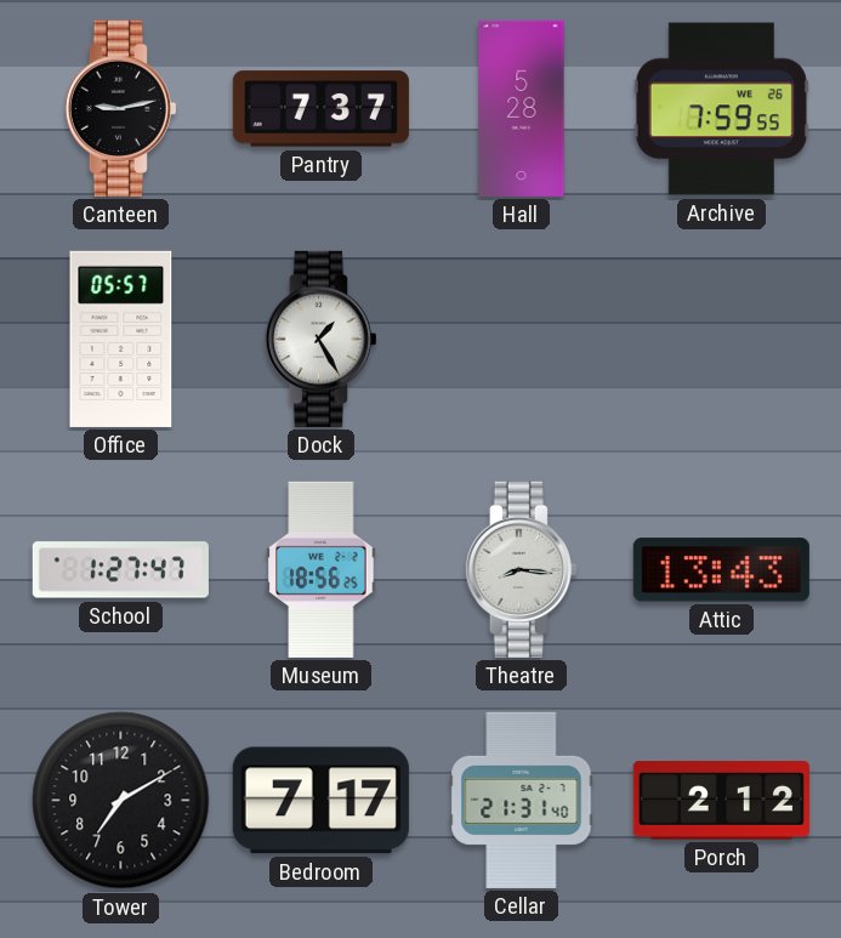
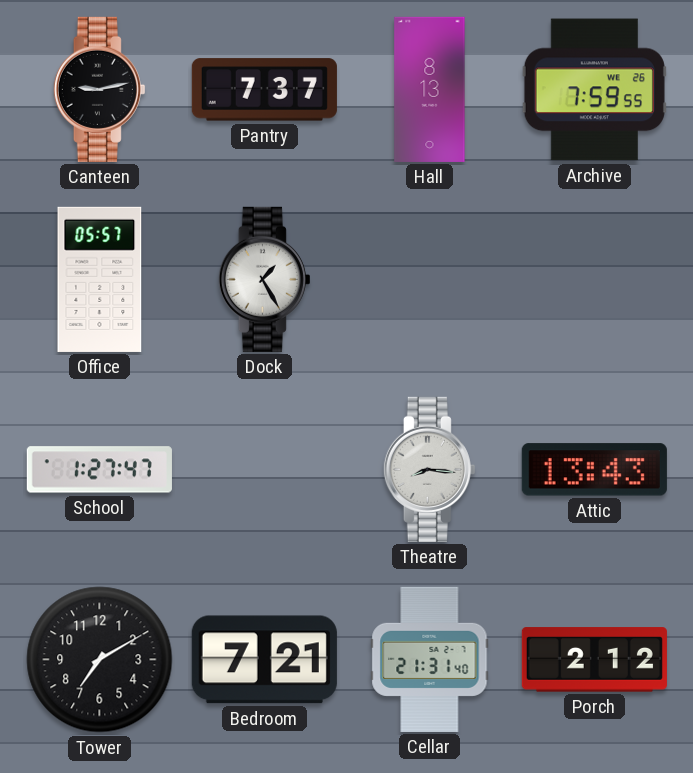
Hall: 5:28 -> 8:13 (430, 89)
Museum: 18:56 -> none (322, 569)
Bedroom: 7:17 -> 7:21 (264, 660)
